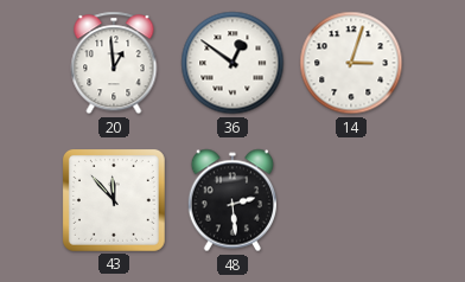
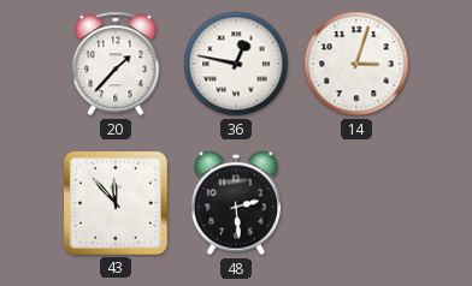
20: 12:59 -> 1:37 (116, 64)
36: 12:51 -> 12:47 (236, 64)
